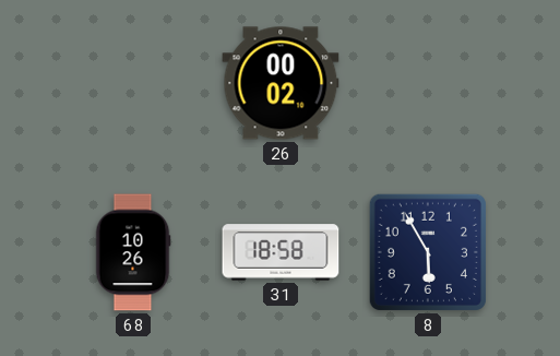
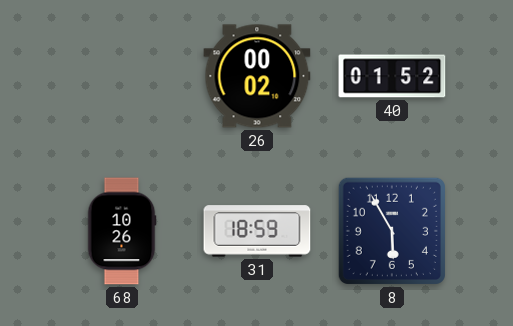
40: none -> 01:52 (392, 76)
31: 18:58 -> 18:59 (257, 231)
